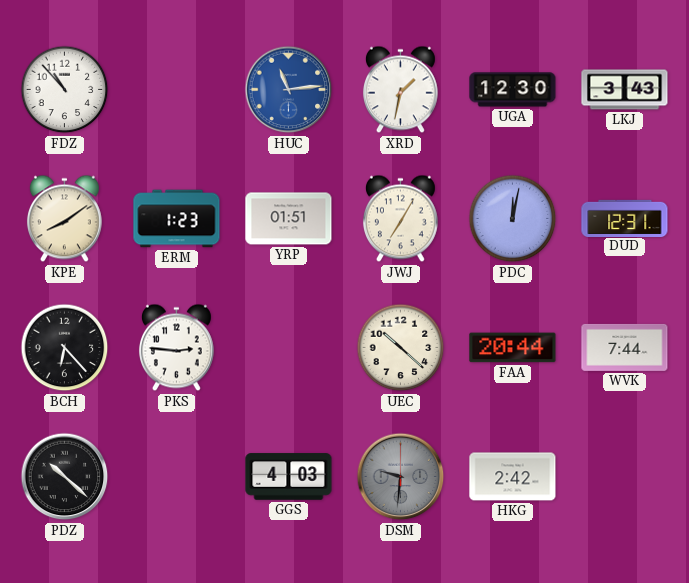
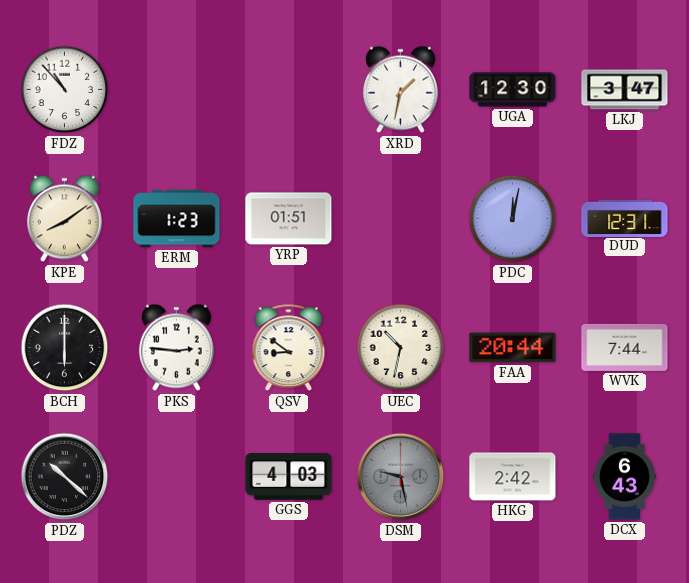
HUC: 11:14 -> none (289, 90)
LKJ: 3:43 -> 3:47 (625, 90)
JWJ: 7:05 -> none (400, 219)
BCH: 6:23 -> 6:00 (65, 348)
QSV: none -> 8:51 (289, 348)
UEC: 10:22 -> 10:32 (401, 348)
DSM: 9:31 -> 9:28 (401, 477)
DCX: none -> 6:43 (624, 477)
